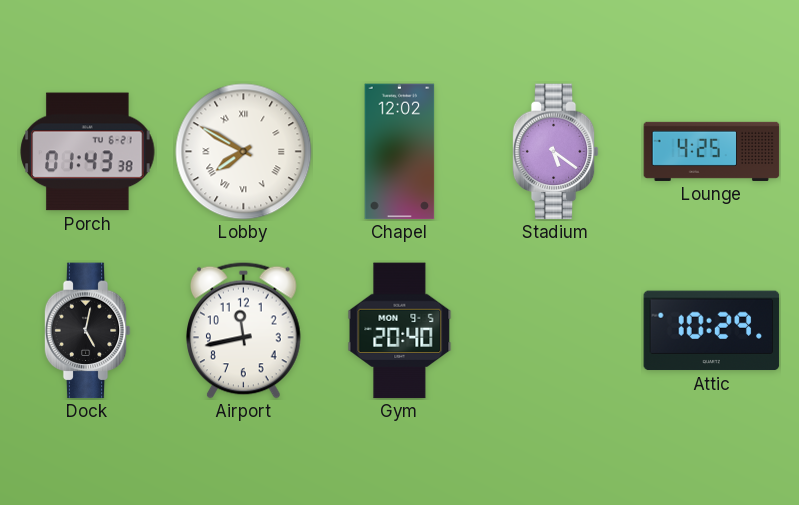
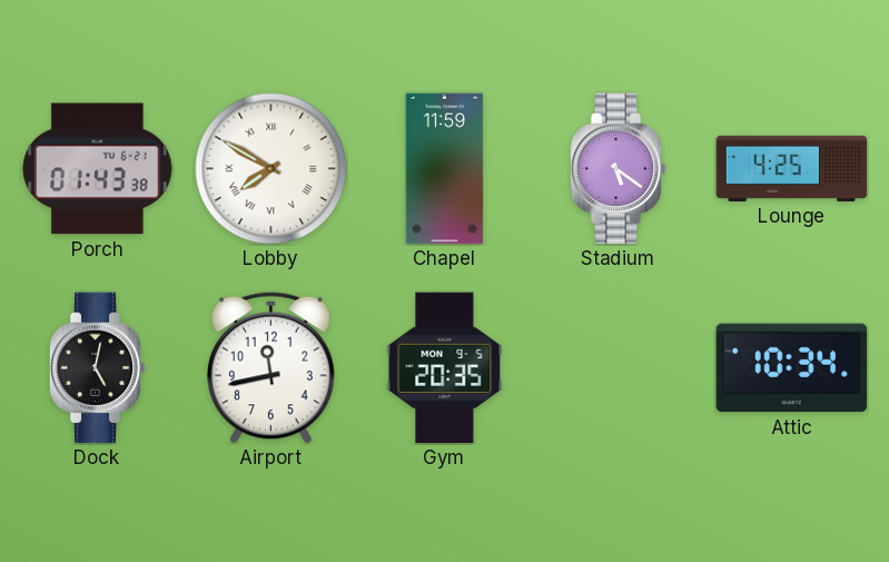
Chapel: 12:02 -> 11:59 (445, 169)
Gym: 20:40 -> 20:35 (445, 368)
Attic: 10:29 -> 10:34 (792, 368)
